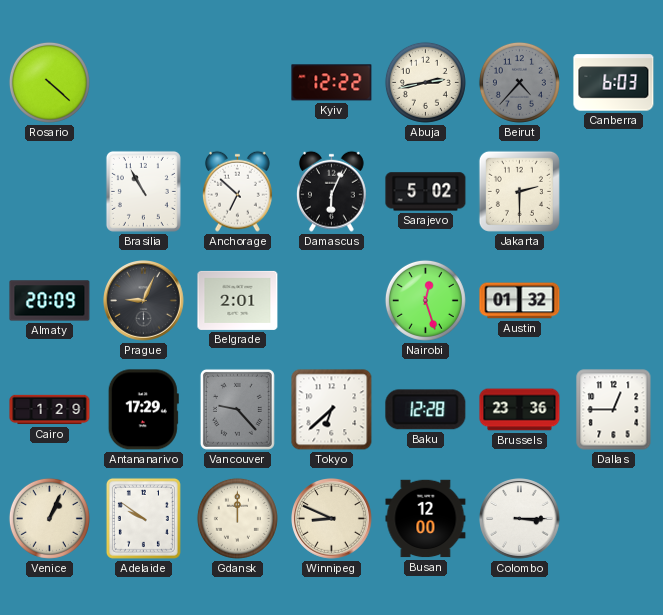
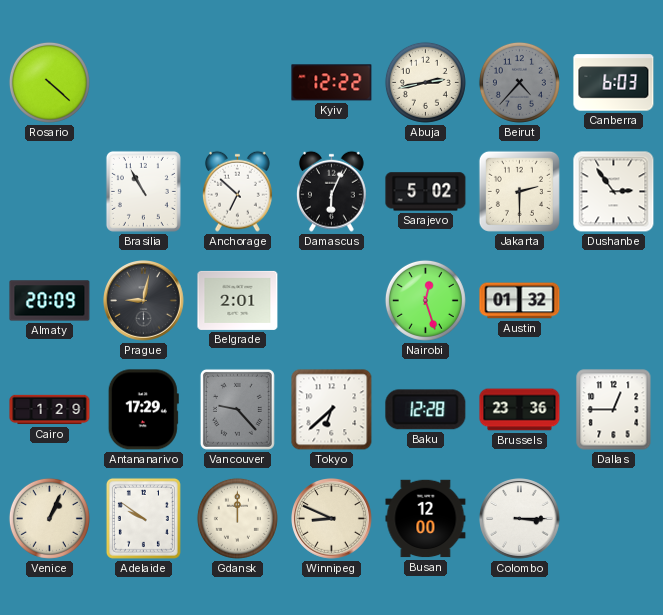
Dushanbe: none -> 2:54 (614, 192)
Prague: 9:04 -> 9:02 (144, 301)
